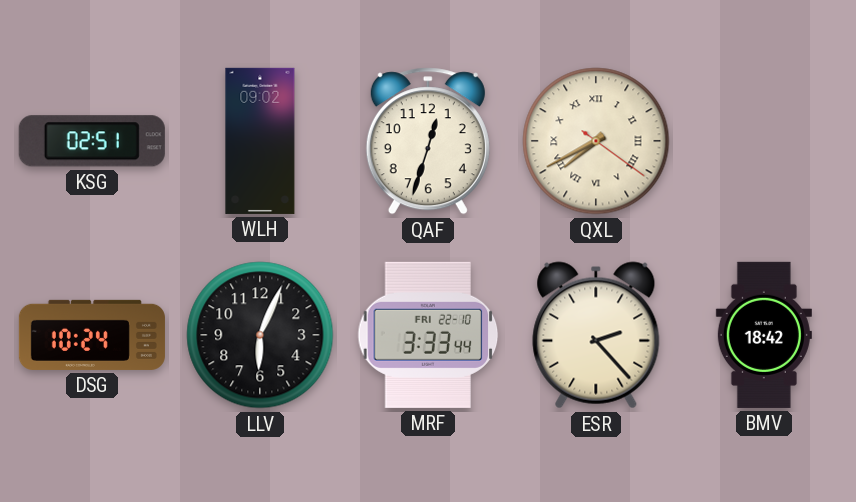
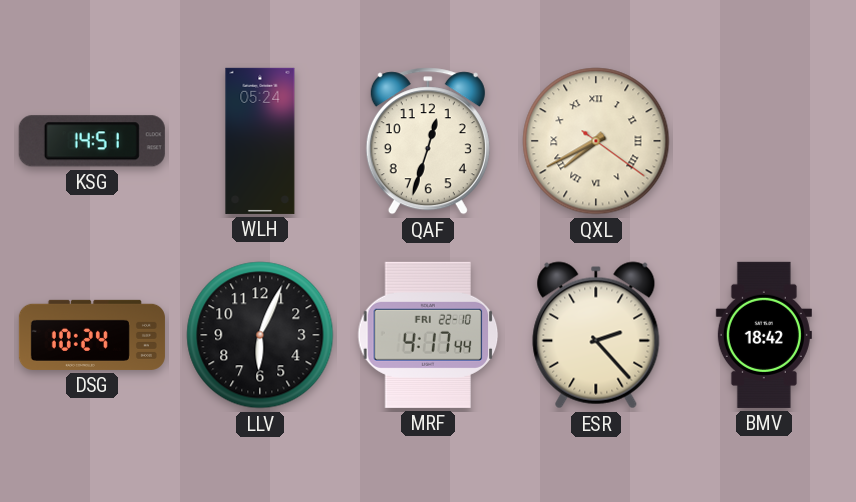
KSG: 02:51 -> 14:51 (92, 141)
WLH: 09:02 -> 05:24 (260, 141)
MRF: 3:33 -> 4:17 (428, 335)
